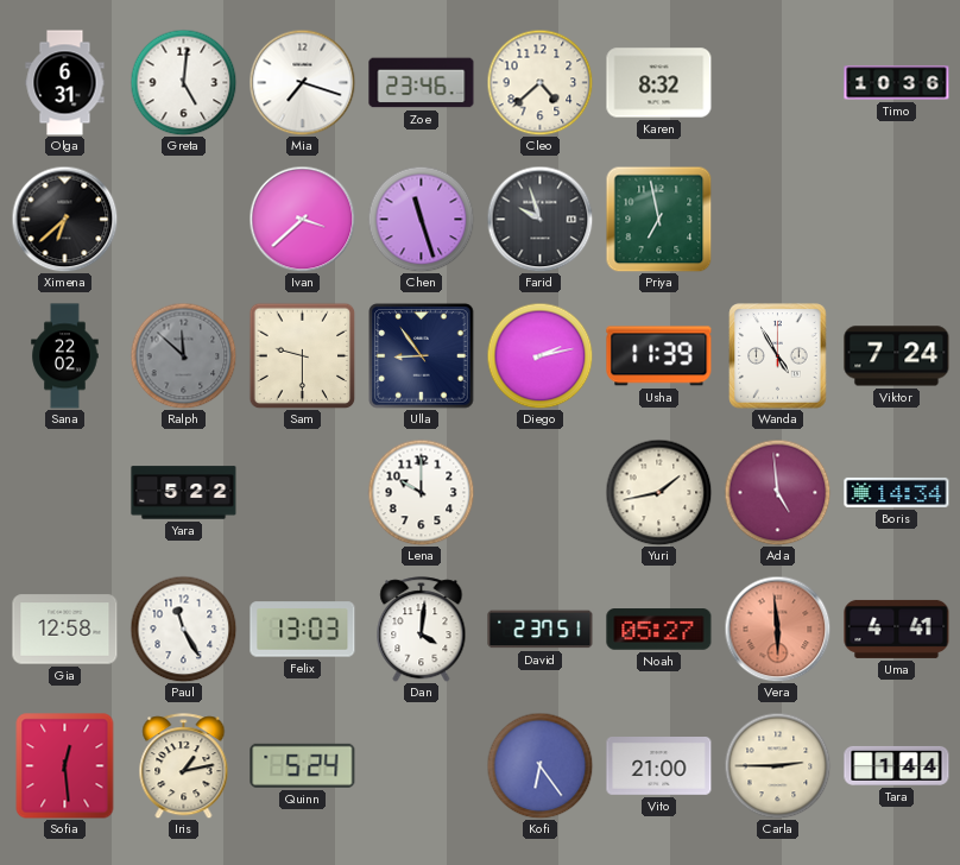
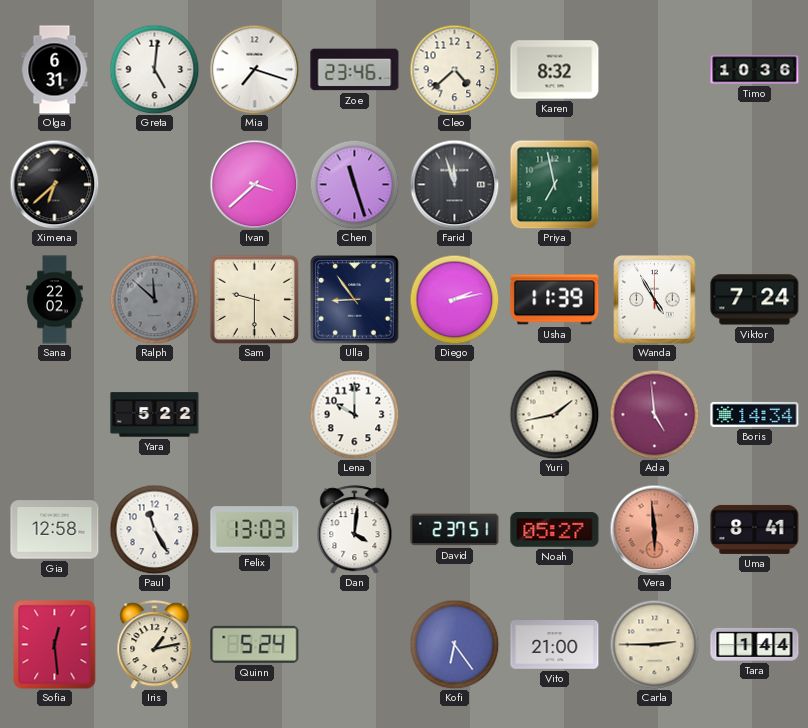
Farid: 9:57 -> 11:57 (454, 184)
Uma: 4:41 -> 8:41 (755, 529)
